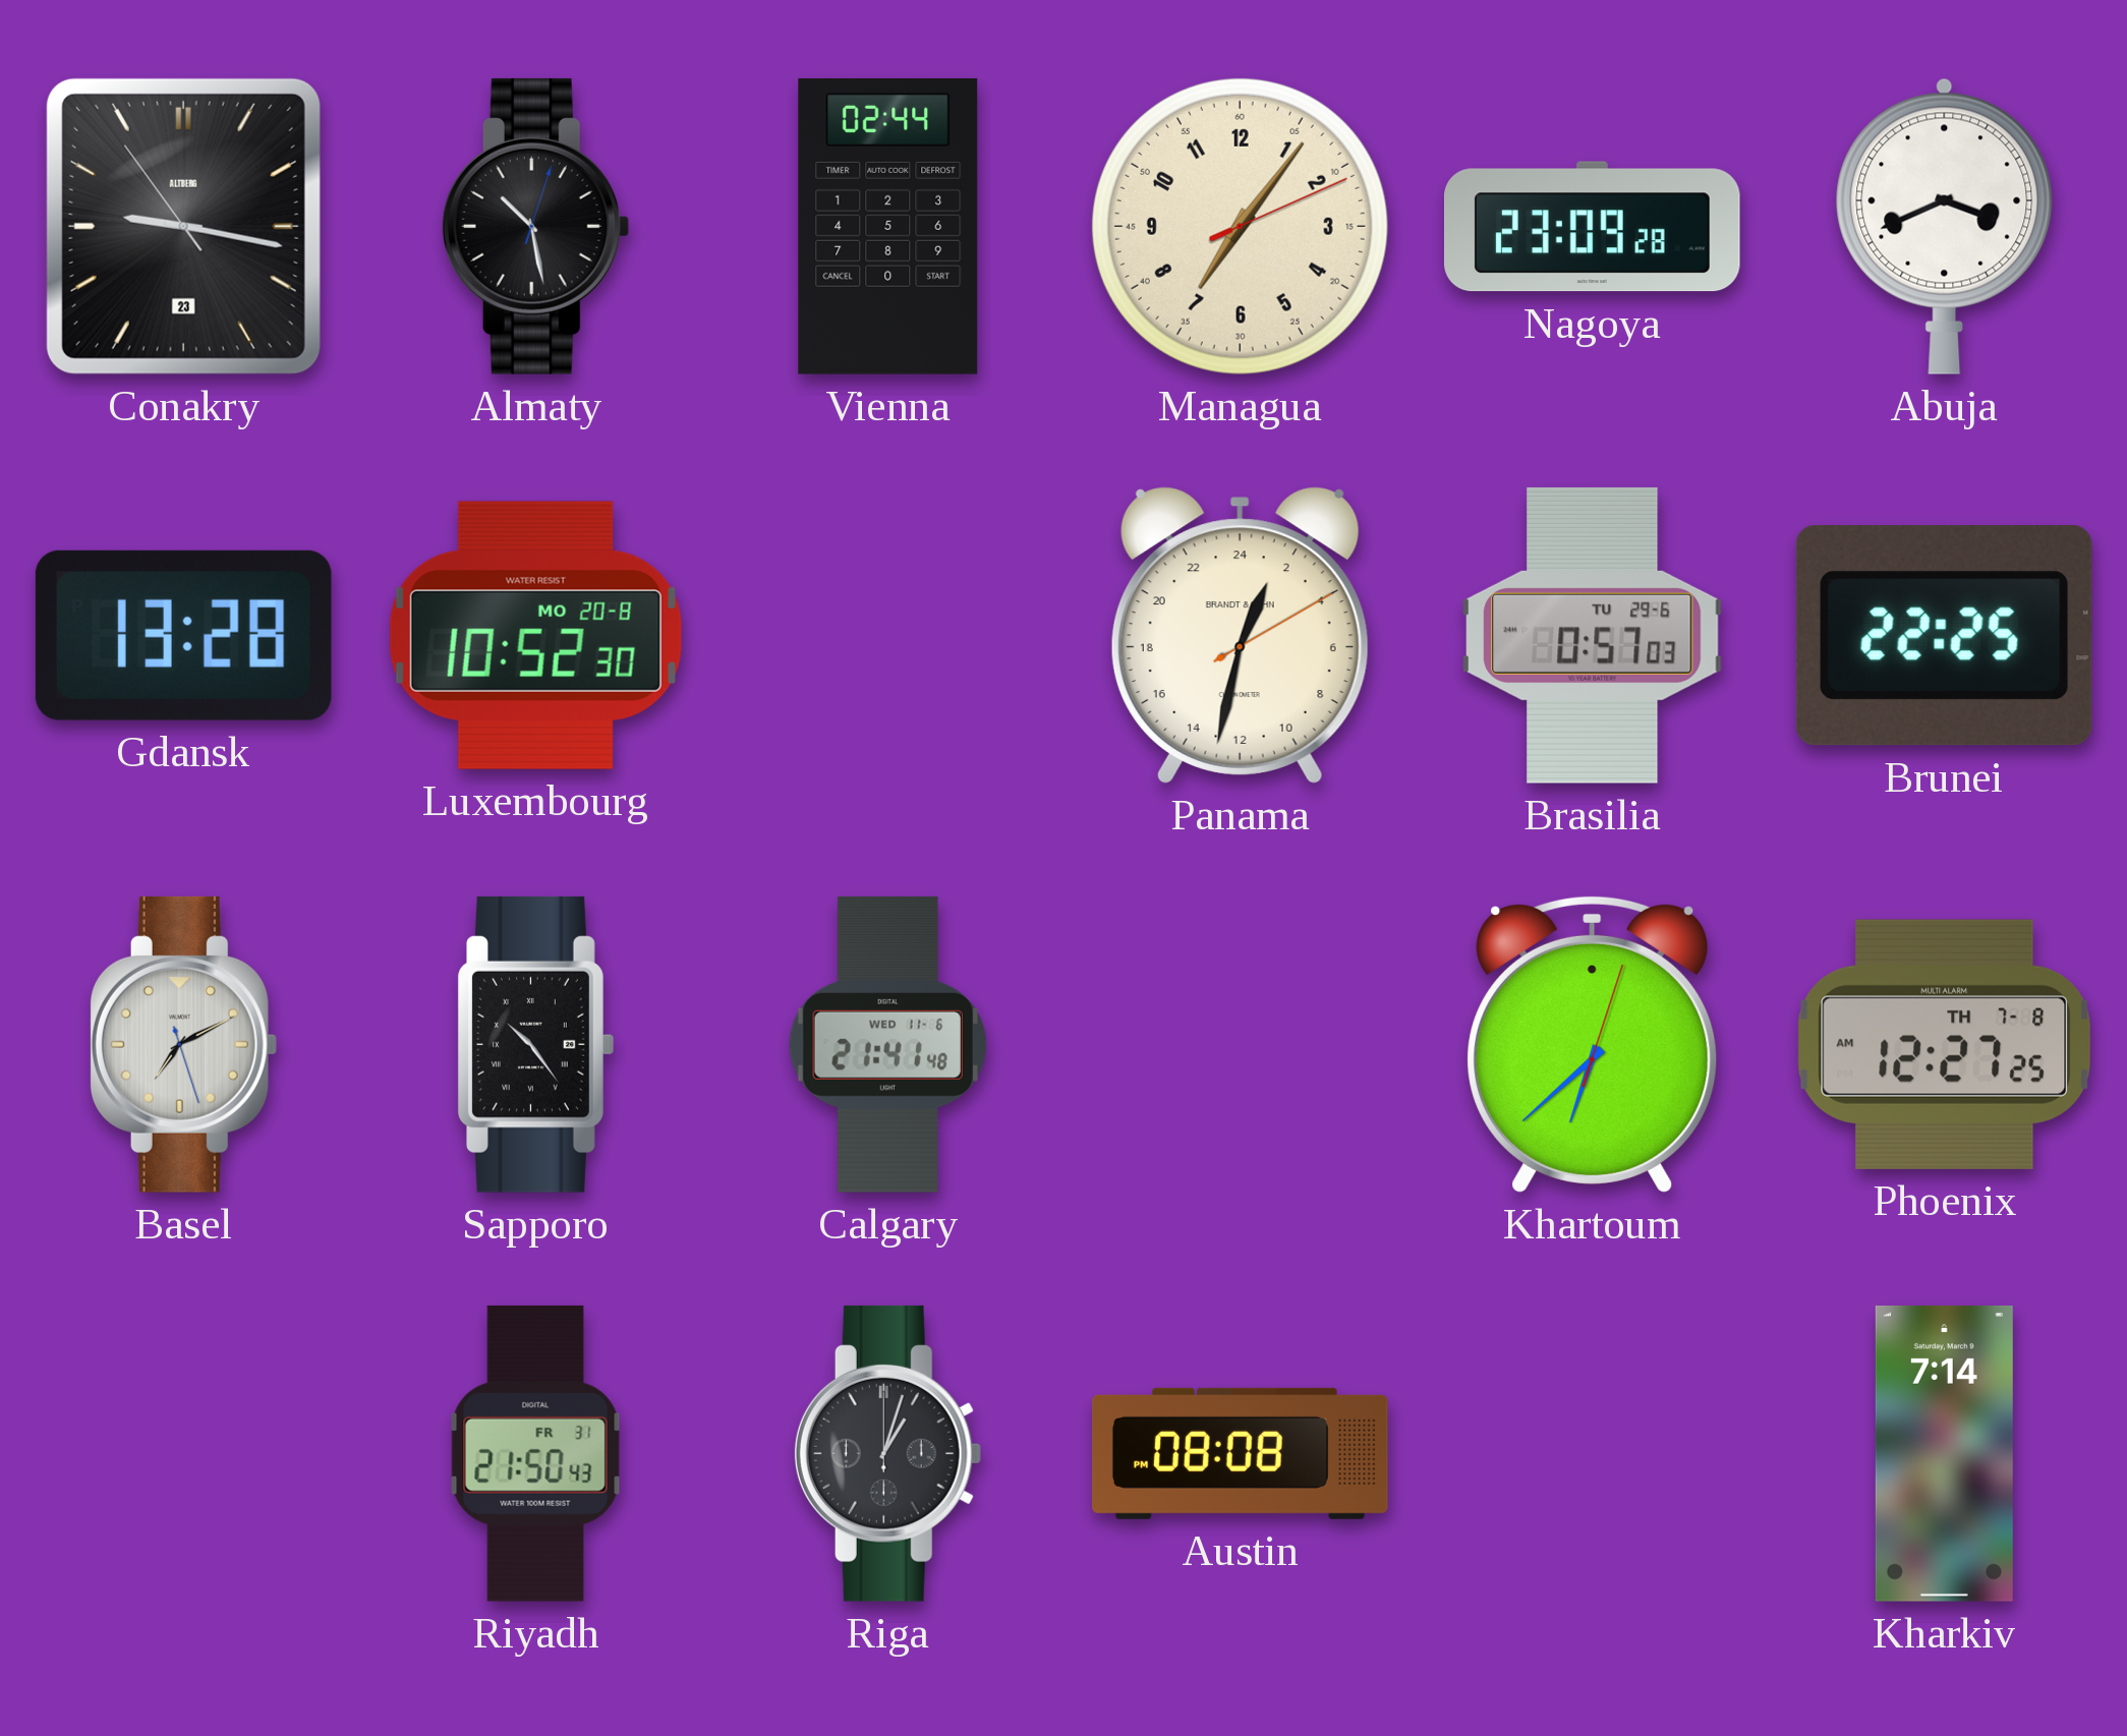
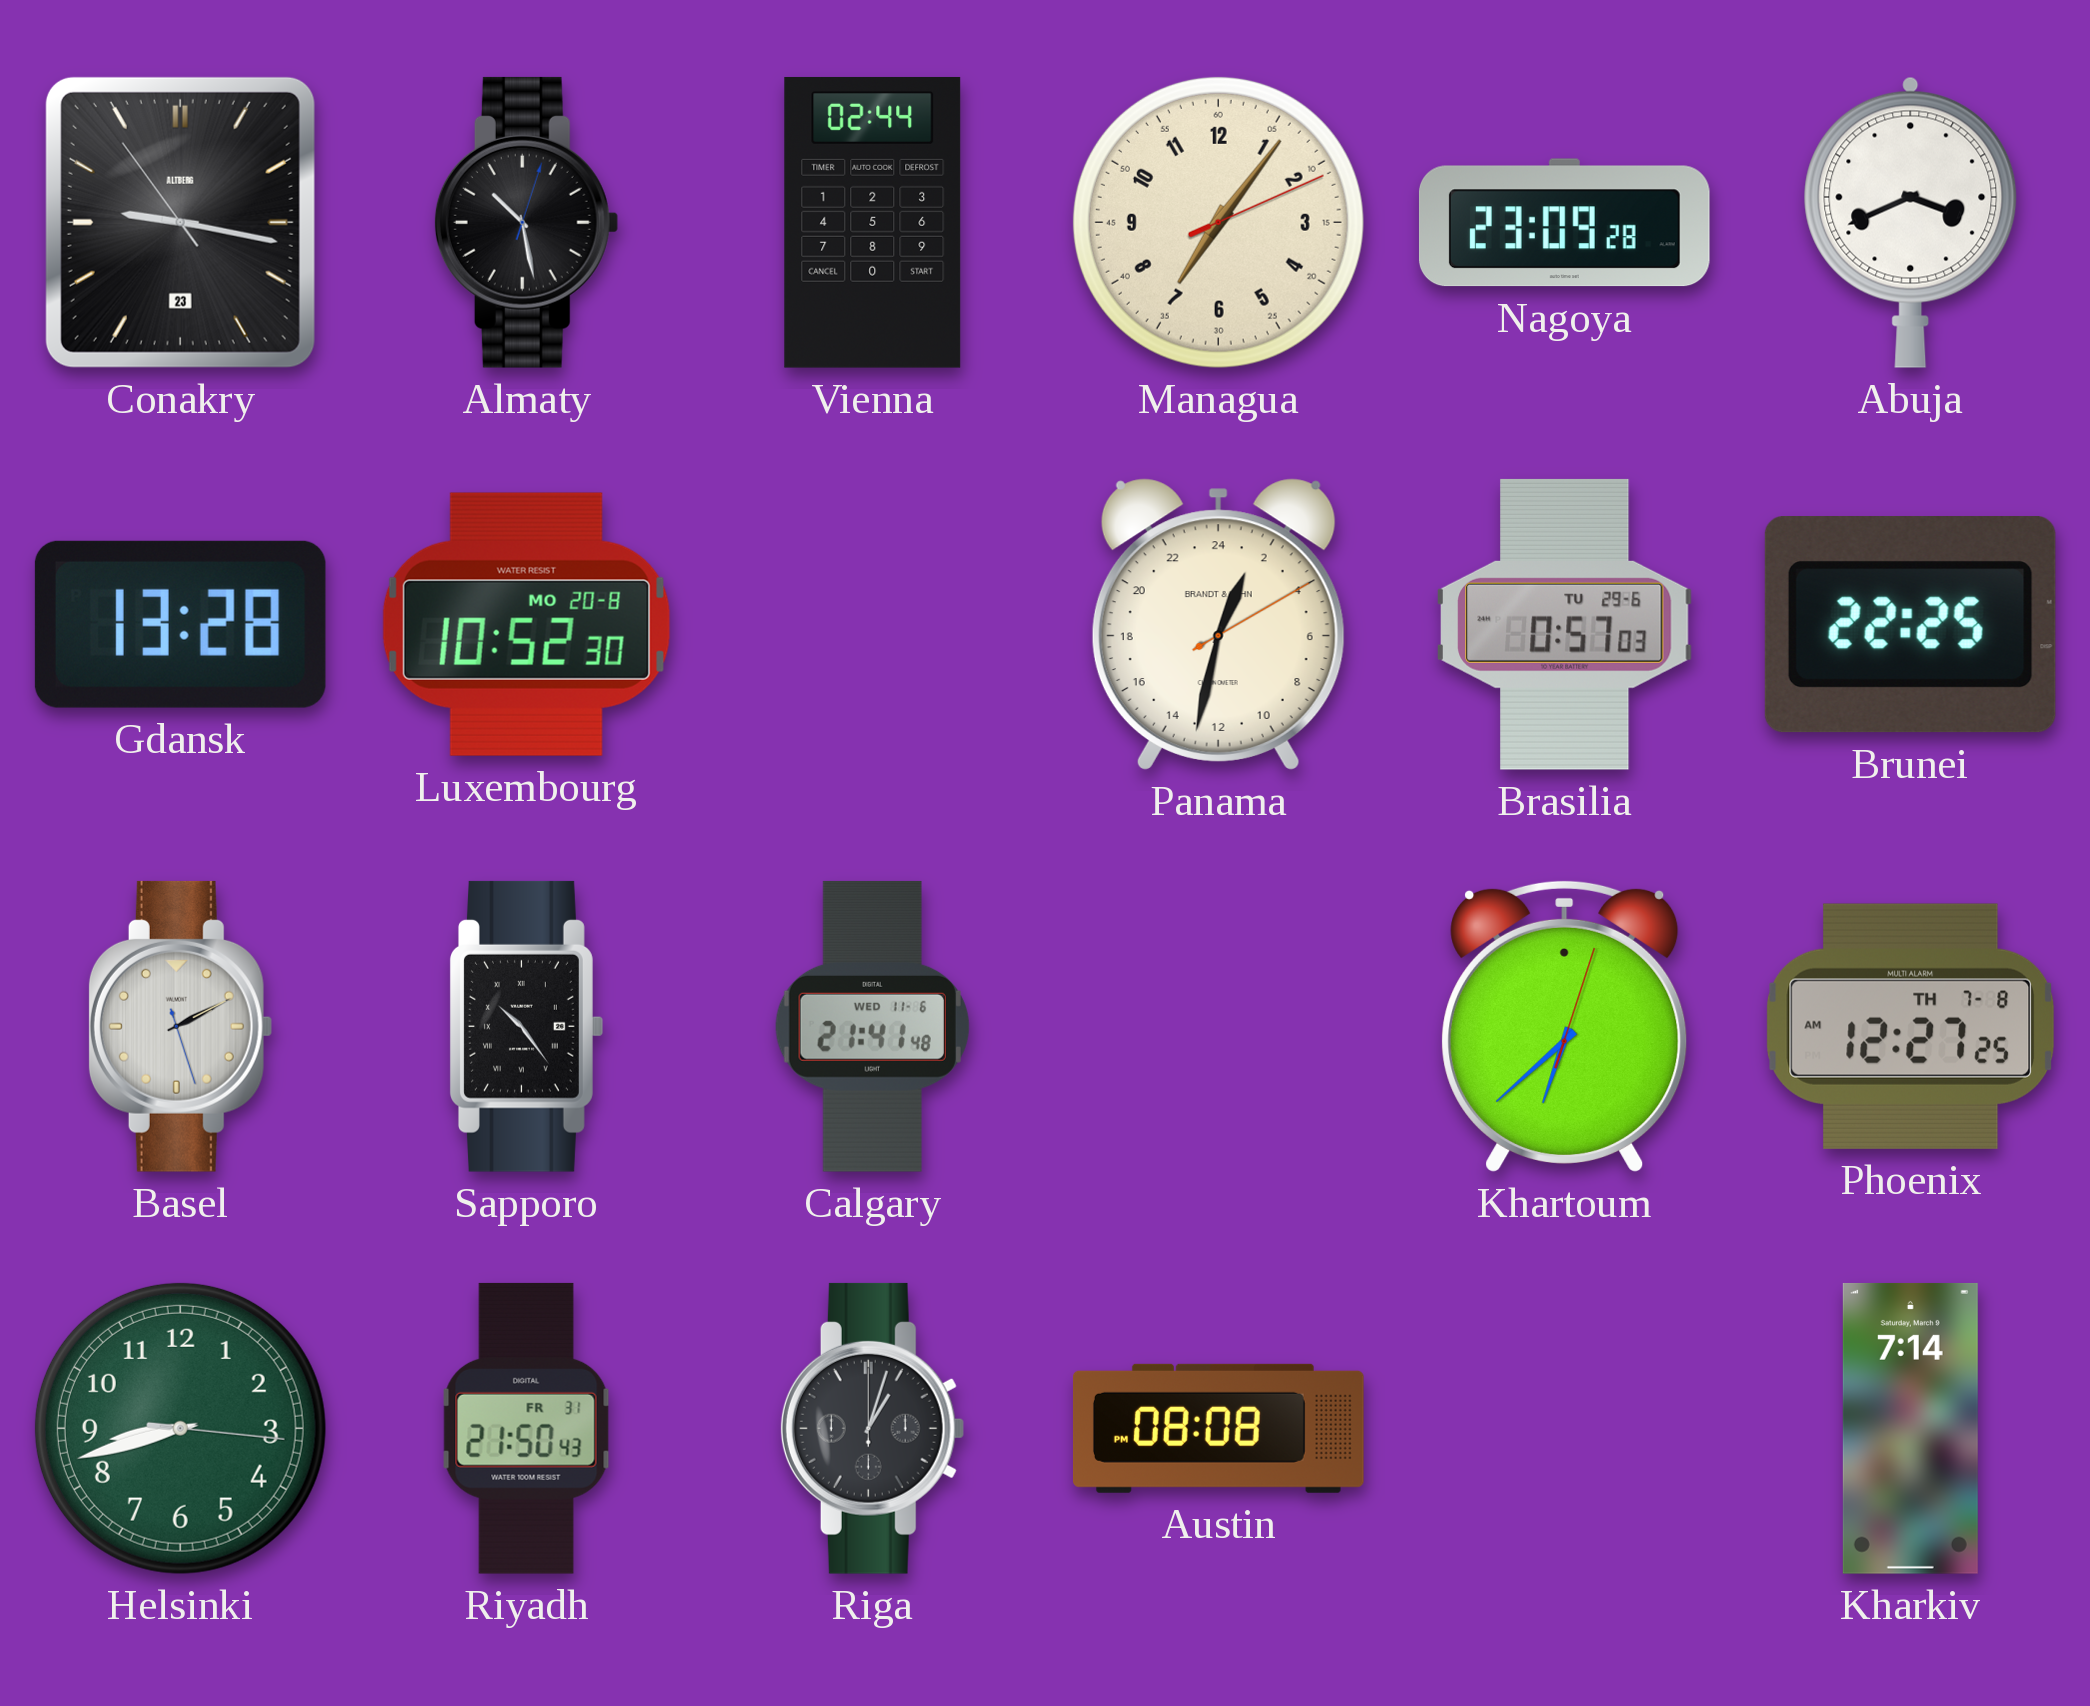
Basel: 7:10 -> 2:10 (180, 1026)
Helsinki: none -> 8:42 (180, 1428)
